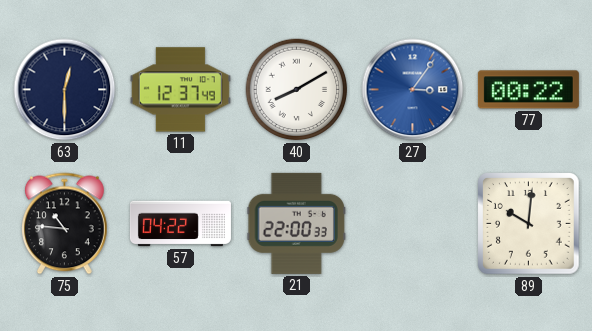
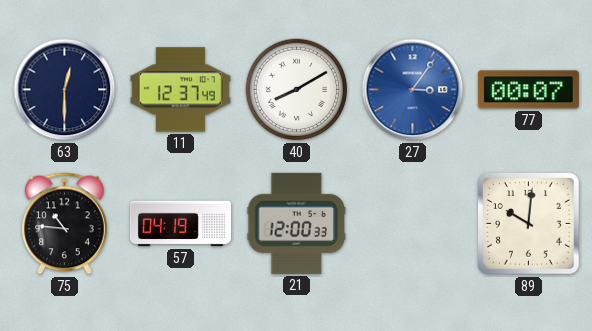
77: 00:22 -> 00:07 (528, 90)
57: 04:22 -> 04:19 (180, 224)
21: 22:00 -> 12:00 (296, 223)
